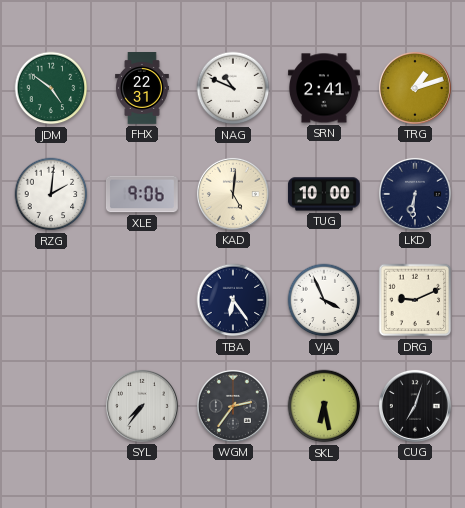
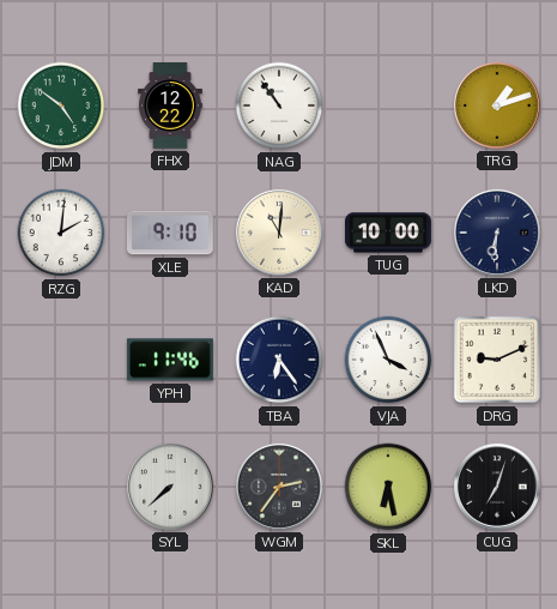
FHX: 22:31 -> 12:22 (171, 107)
NAG: 10:49 -> 10:54 (279, 105)
SRN: 2:41 -> none (324, 88)
XLE: 9:06 -> 9:10 (170, 233)
KAD: 5:01 -> 11:01 (279, 233)
YPH: none -> 11:46 (170, 360)
SYL: 7:36 -> 7:38 (170, 487)
